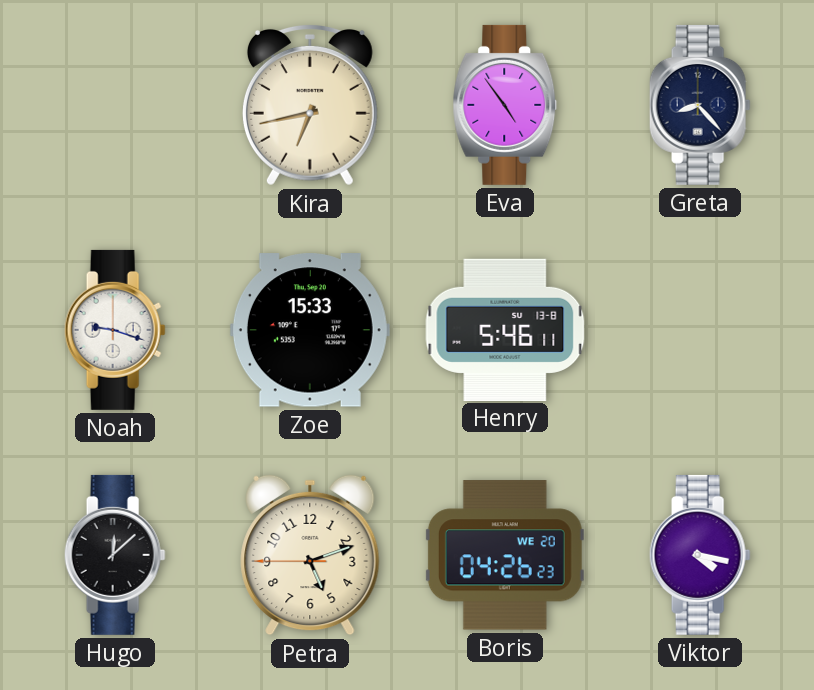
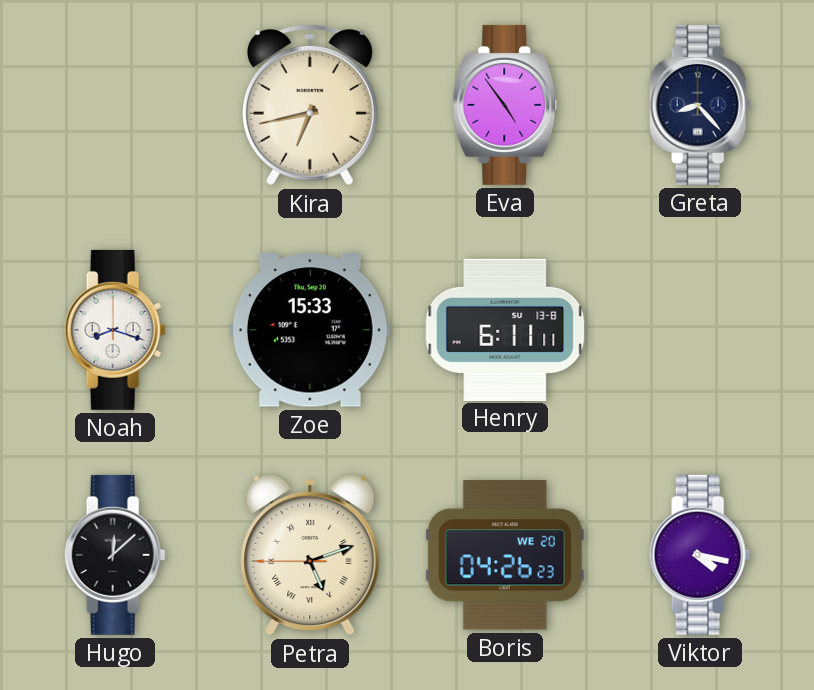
Noah: 9:18 -> 8:18 (115, 330)
Henry: 5:46 -> 6:11 (505, 329)
Petra numerals: Arabic -> Roman (310, 555)
